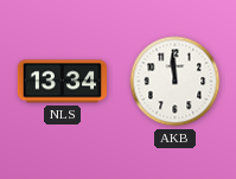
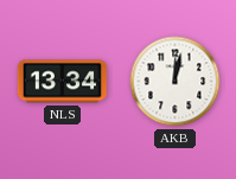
AKB: 11:59 -> 12:02 (176, 82)
